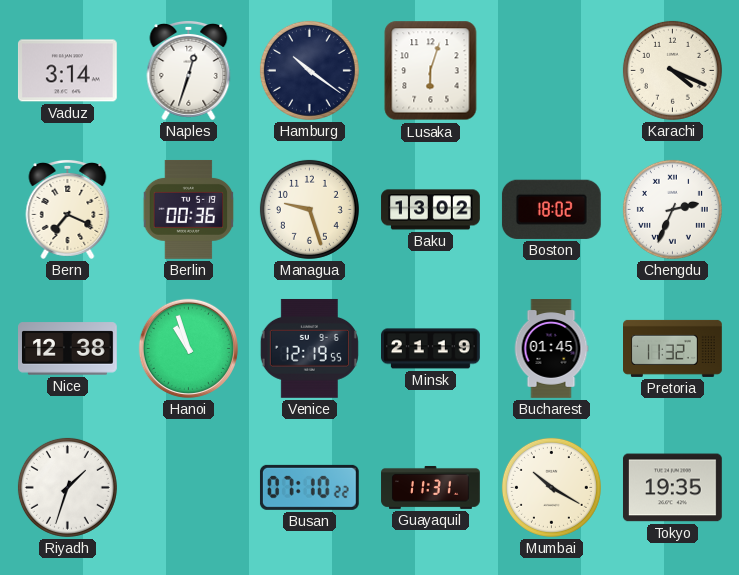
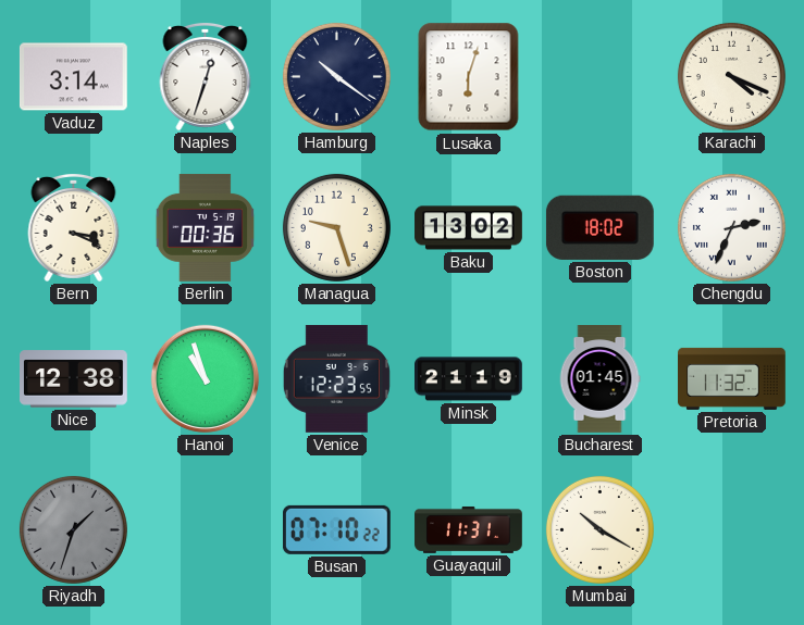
Bern: 7:19 -> 3:19 (74, 227)
Venice: 12:19 -> 12:23 (336, 378)
Riyadh dial: white -> grey (73, 529)
Tokyo: 19:35 -> none (673, 488)
